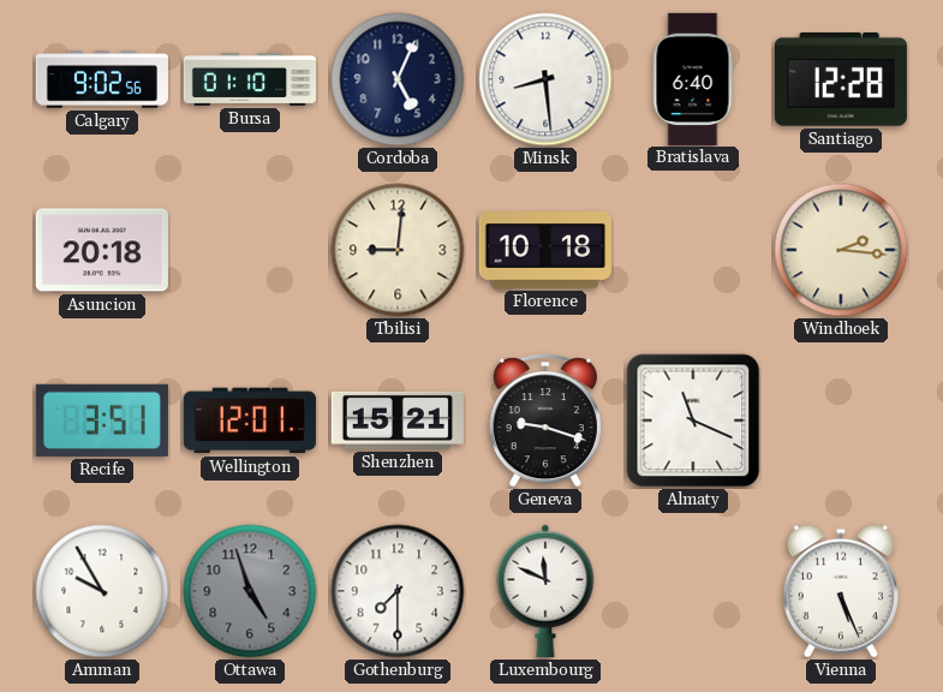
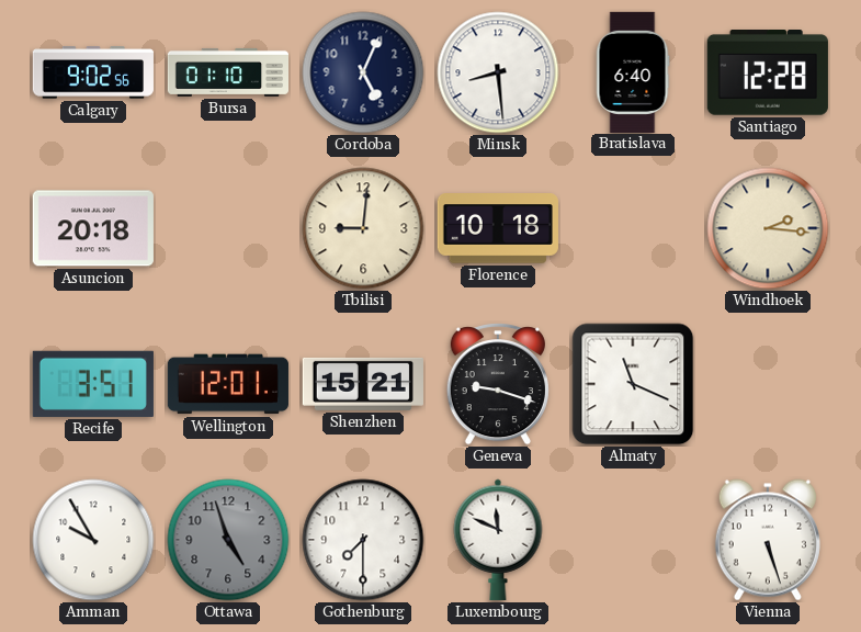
Vienna: 5:26 -> 5:27 (768, 540)
